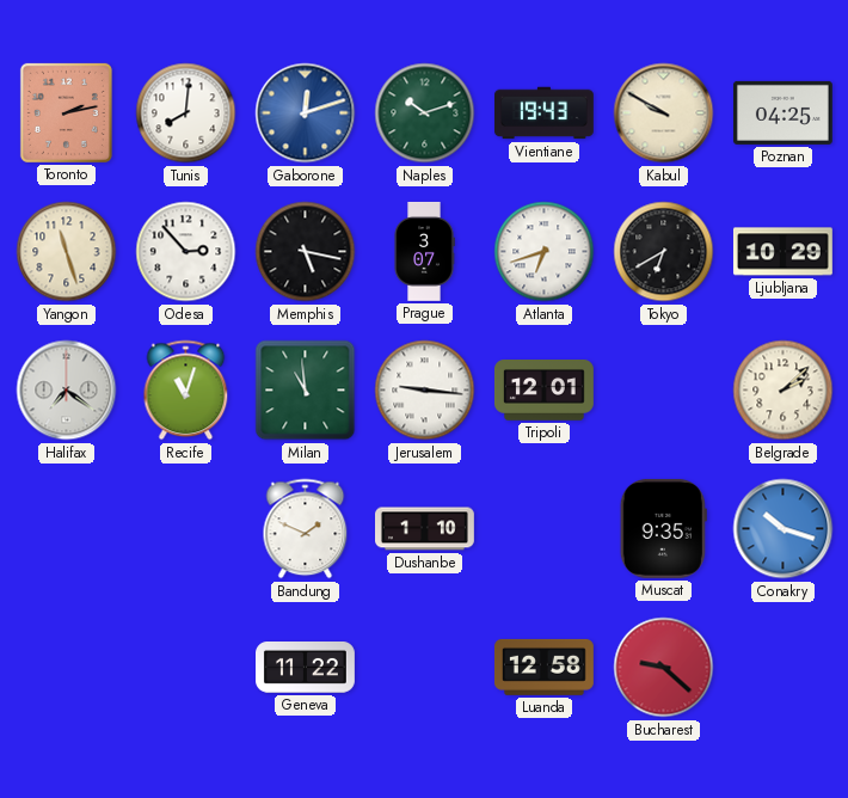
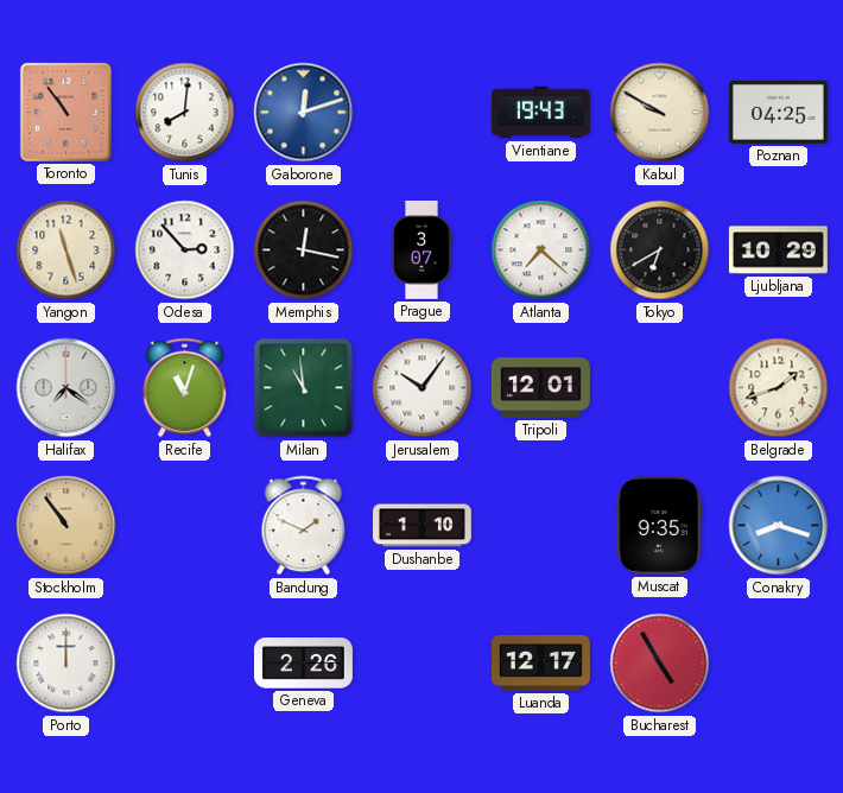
Toronto: 2:13 -> 10:54 (65, 112)
Naples: 10:12 -> none (425, 113)
Memphis: 5:17 -> 12:17 (304, 250)
Atlanta: 6:42 -> 7:22 (541, 250)
Jerusalem: 9:16 -> 10:06 (423, 388)
Belgrade: 2:08 -> 1:42 (779, 388)
Stockholm: none -> 10:54 (66, 526)
Conakry: 10:18 -> 8:18 (779, 526)
Porto: none -> 12:00 (66, 664)
Geneva: 11:22 -> 2:26 (304, 664)
Luanda: 12:58 -> 12:17 (540, 662)
Bucharest: 9:22 -> 4:55 (660, 664)
